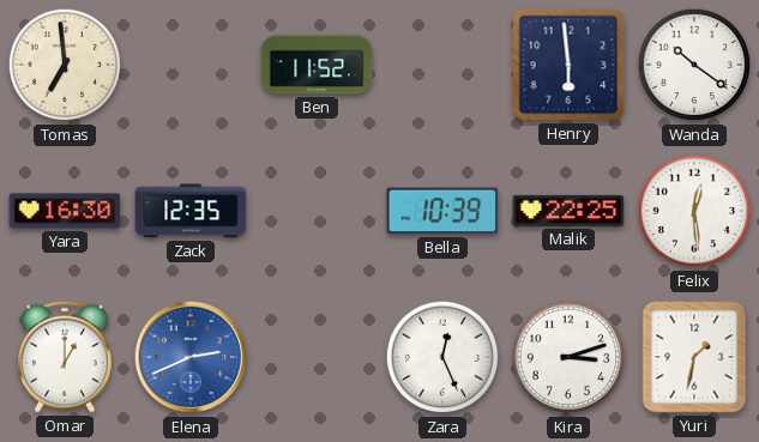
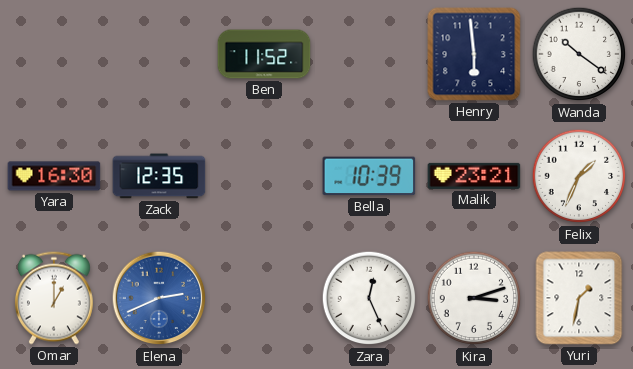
Tomas: 6:59 -> none (65, 65)
Malik: 22:25 -> 23:21 (474, 176)
Felix: 12:29 -> 1:34 (579, 176)
